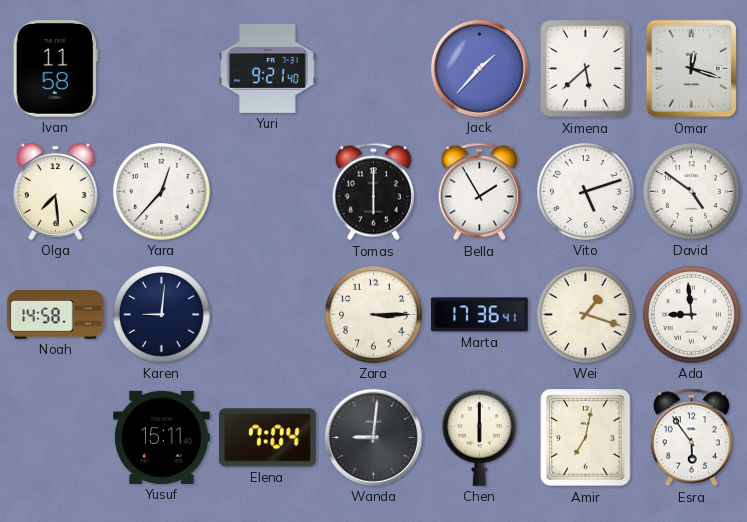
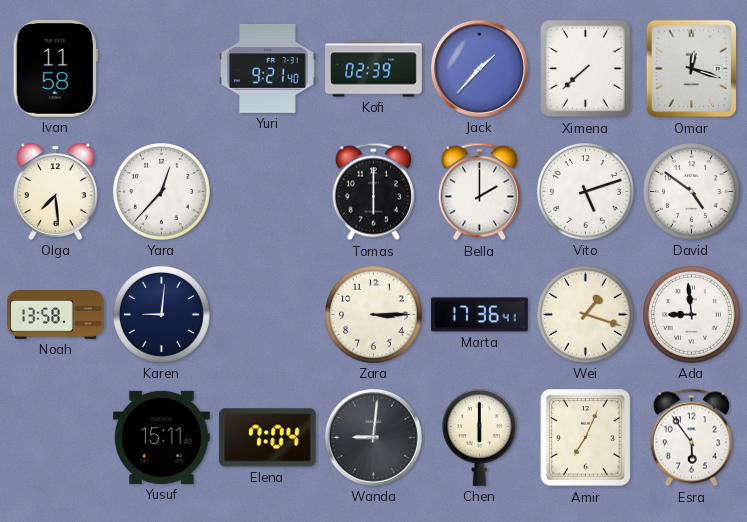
Kofi: none -> 02:39 (374, 69)
Ximena: 5:38 -> 7:38 (586, 69)
Bella: 1:55 -> 2:00 (479, 192)
Noah: 14:58 -> 13:58 (56, 315)
Amir: 7:02 -> 7:04 (586, 438)
